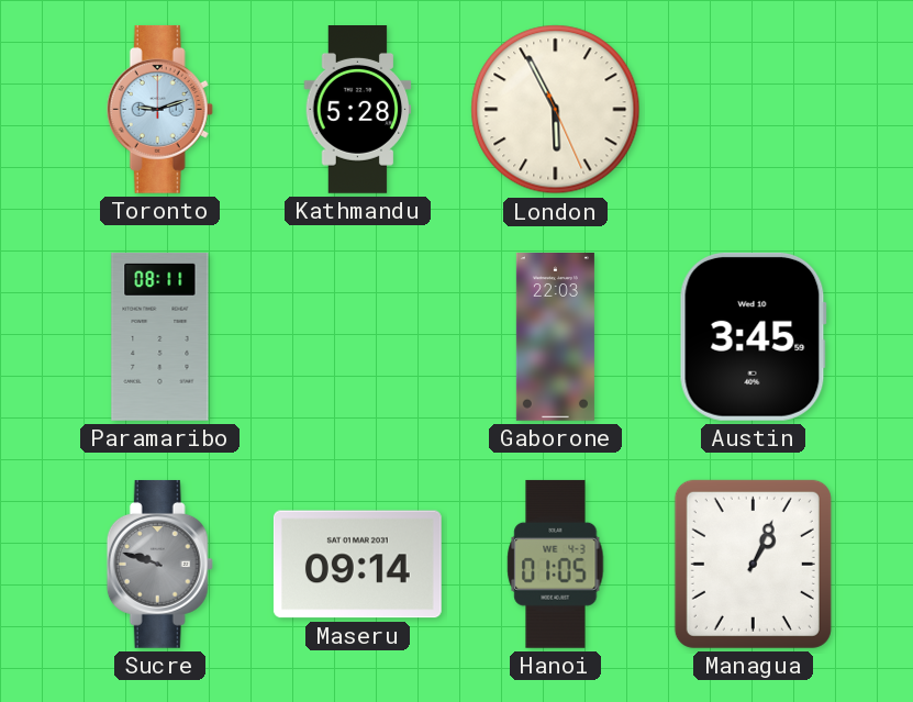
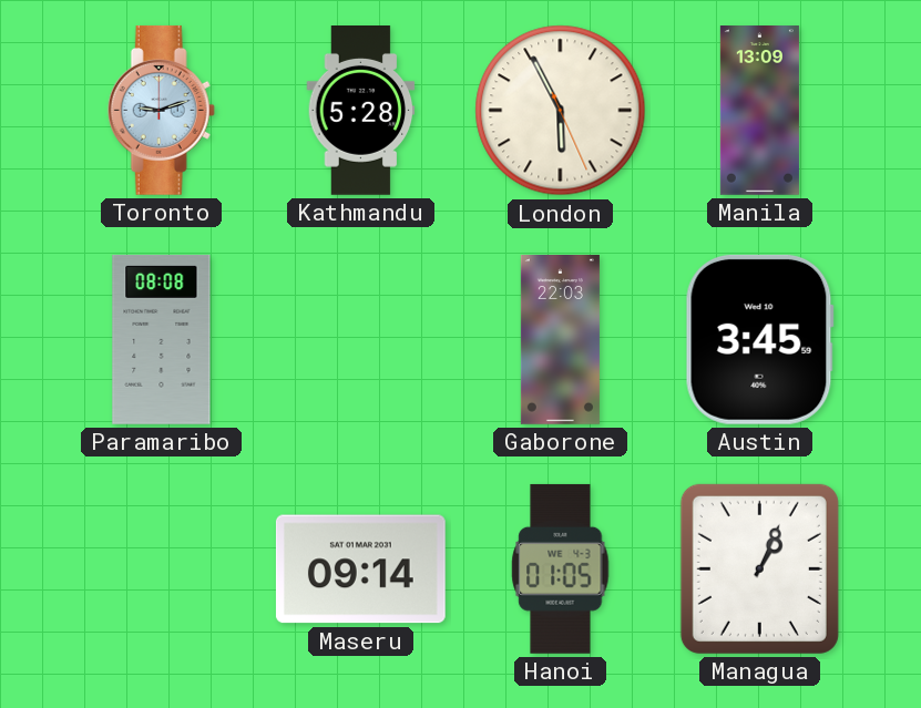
Manila: none -> 13:09 (759, 111)
Paramaribo: 08:11 -> 08:08 (162, 339)
Sucre: 9:48 -> none (159, 564)
